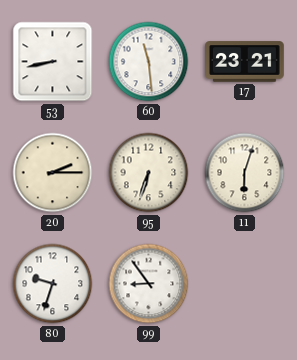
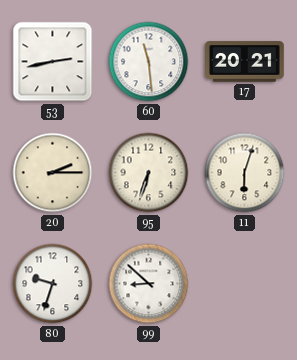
53: 8:43 -> 2:43 (53, 62)
17: 23:21 -> 20:21 (245, 62)
99: 8:54 -> 8:52 (149, 284)
